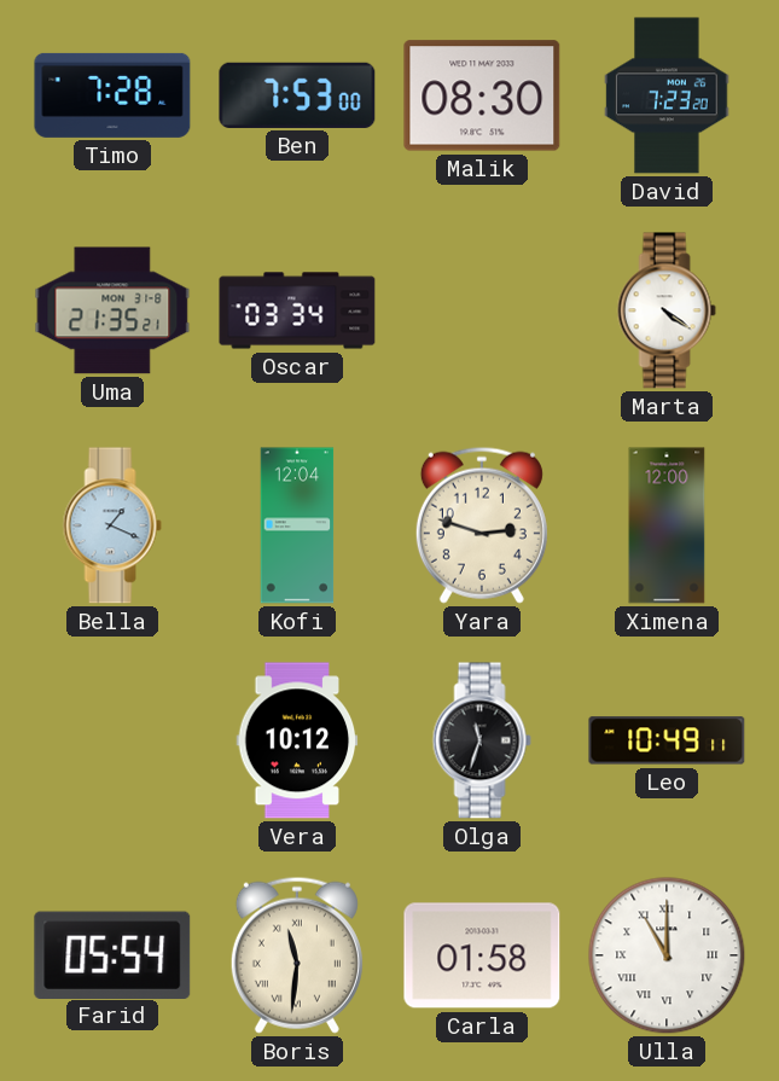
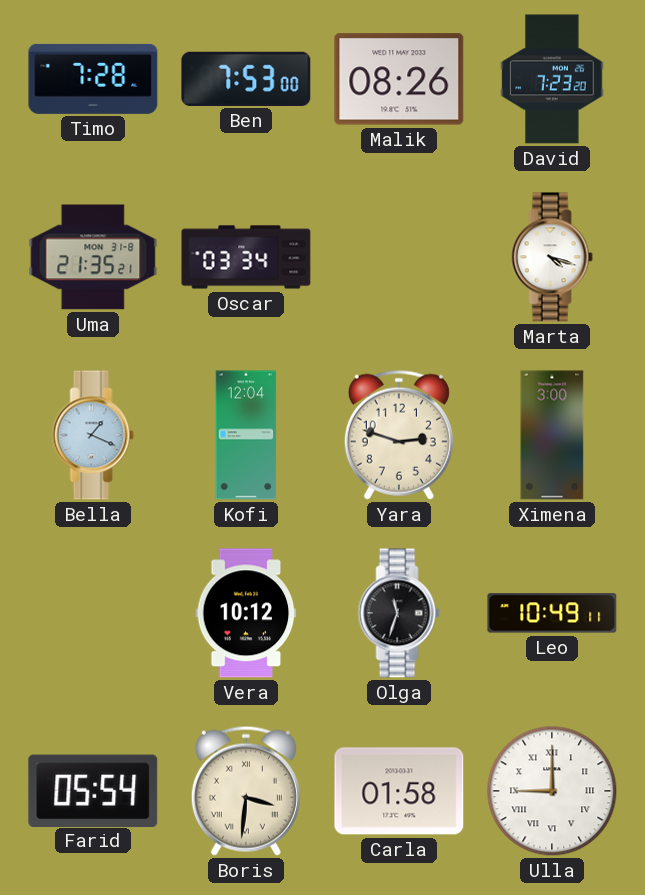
Malik: 08:30 -> 08:26 (399, 79)
Marta: 4:21 -> 4:18 (552, 257)
Ximena: 12:00 -> 3:00 (552, 435)
Boris: 11:31 -> 3:31 (246, 791)
Ulla: 11:00 -> 9:00 (552, 791)
